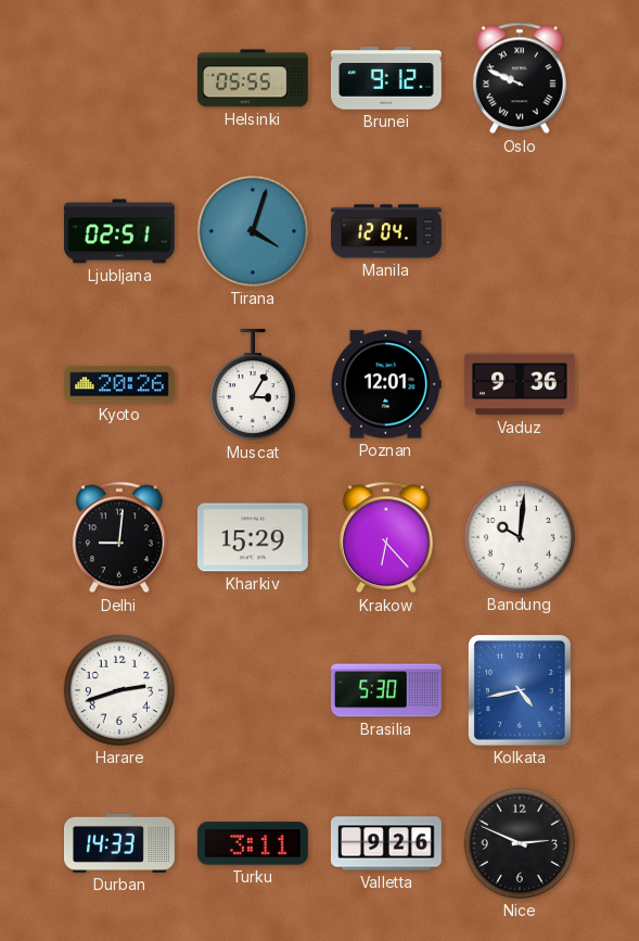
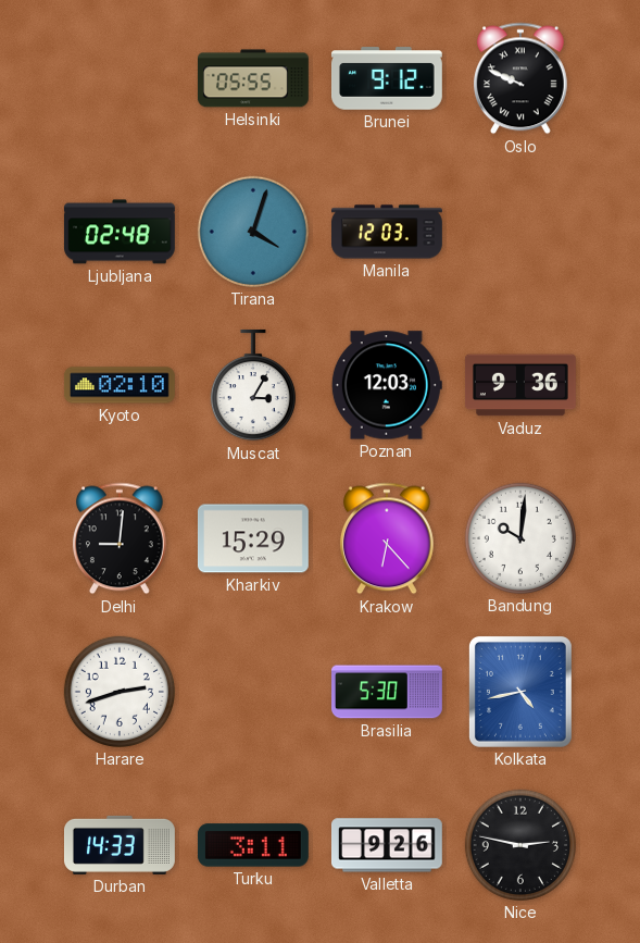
Ljubljana: 02:51 -> 02:48 (120, 232)
Manila: 12:04 -> 12:03 (388, 232)
Kyoto: 20:26 -> 02:10 (120, 385)
Poznan: 12:01 -> 12:03 (387, 385)
Nice: 2:49 -> 2:47 (520, 845)
